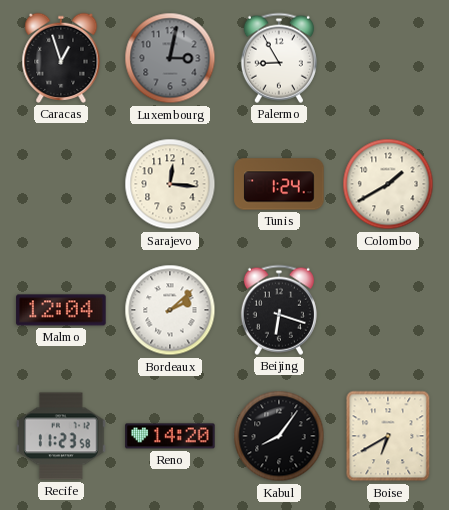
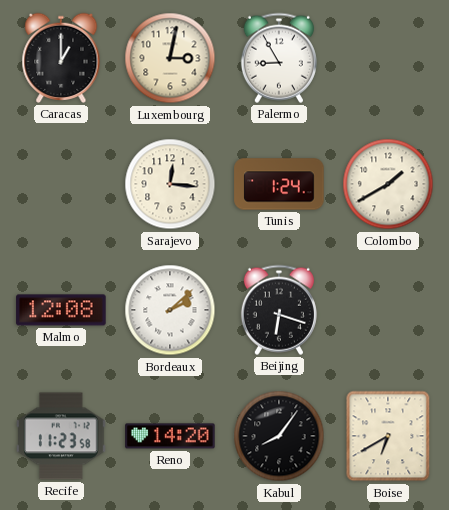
Caracas: 12:57 -> 1:00 (61, 58)
Luxembourg dial: grey -> cream (170, 58)
Malmo: 12:04 -> 12:08 (61, 310)
